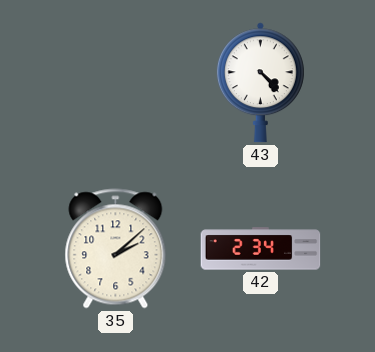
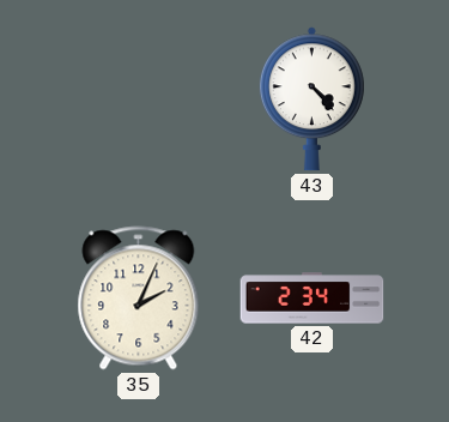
35: 2:08 -> 2:04 (139, 299)
